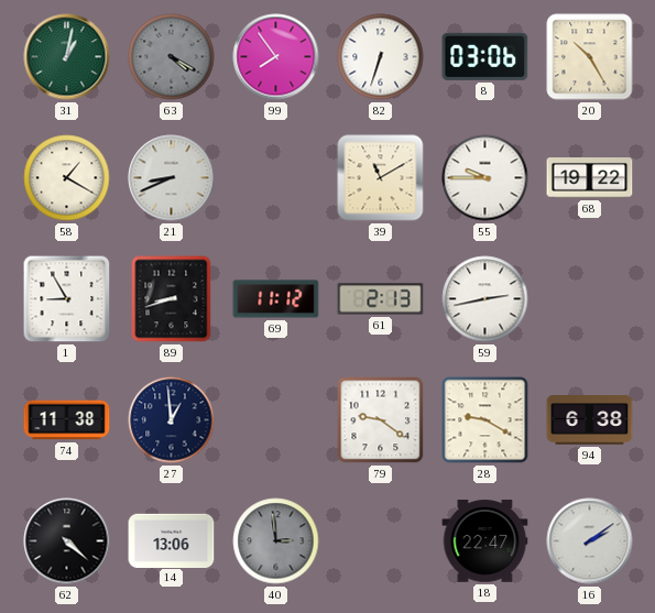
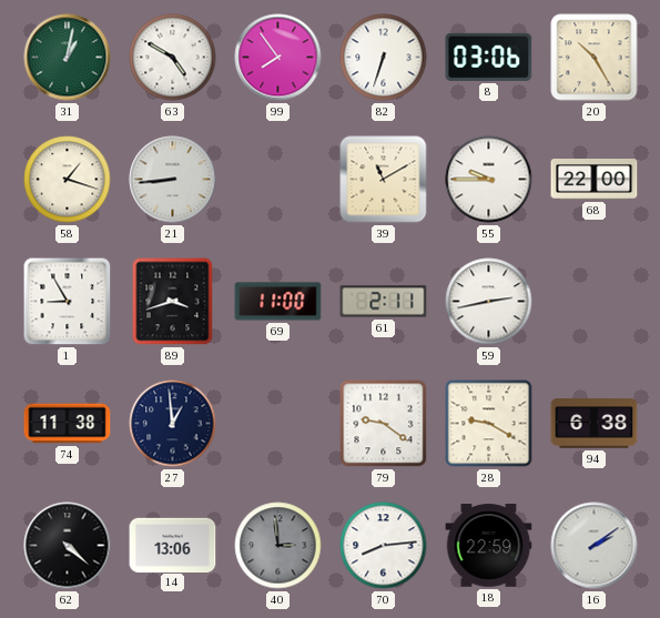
63: 4:20 -> 4:50 (173, 58)
63 dial: grey -> white (173, 58)
58: 1:20 -> 1:18 (68, 180)
21: 8:41 -> 8:44 (173, 180)
68: 19:22 -> 22:00 (595, 180)
89: 8:42 -> 3:42 (173, 302)
69: 11:12 -> 11:00 (278, 302)
61: 2:13 -> 2:11 (384, 302)
70: none -> 8:14 (384, 546)
18: 22:47 -> 22:59 (489, 546)
